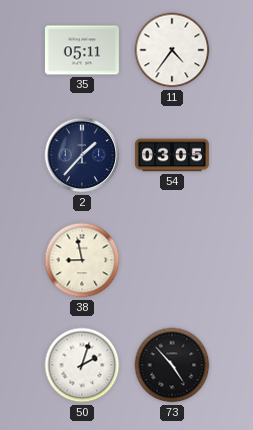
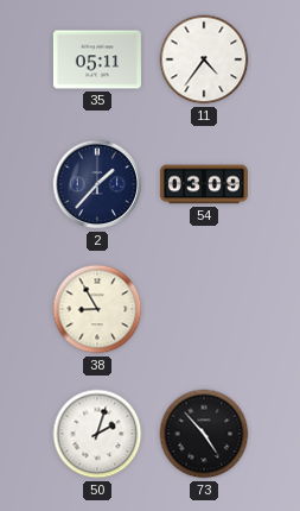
54: 03:05 -> 03:09 (204, 184)
38: 8:58 -> 8:55 (97, 309)
